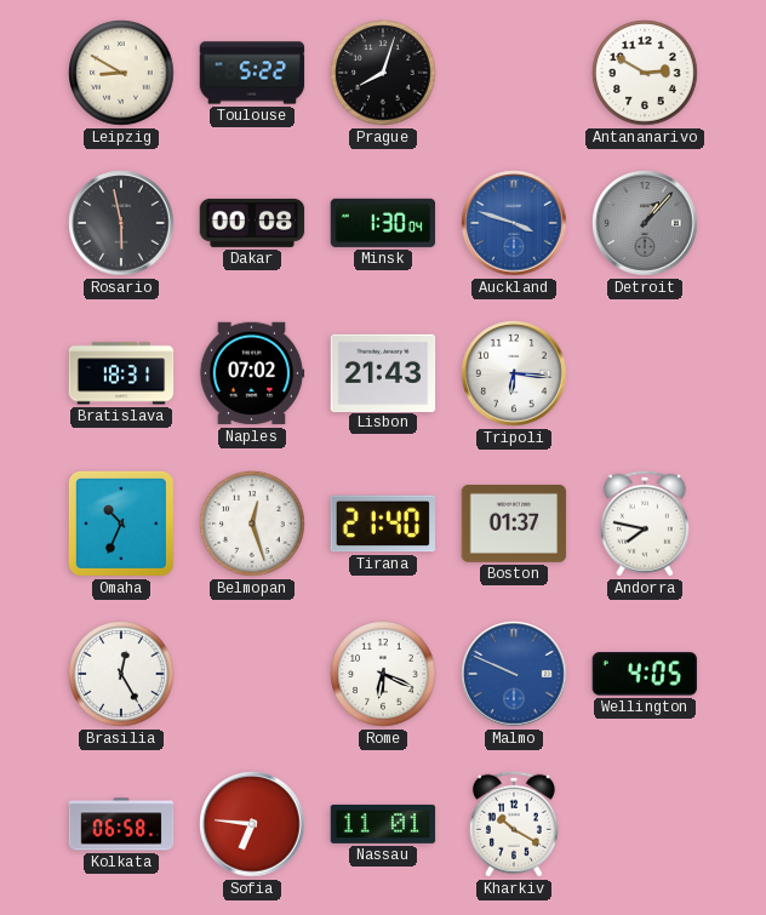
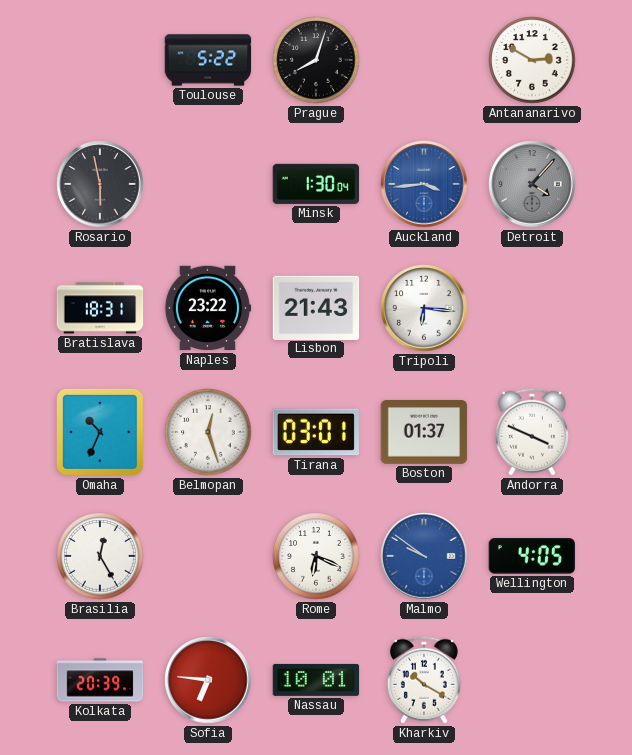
Leipzig: 8:50 -> none (121, 73)
Dakar: 00:08 -> none (252, 223)
Auckland: 3:48 -> 3:44 (424, 184)
Detroit: 1:07 -> 4:07 (532, 184)
Naples: 07:02 -> 23:22 (208, 308)
Tirana: 21:40 -> 03:01 (316, 432)
Andorra: 7:47 -> 3:49 (532, 432)
Malmo: 9:49 -> 9:51 (424, 556)
Kolkata: 06:58 -> 20:39 (100, 680)
Nassau: 11:01 -> 10:01 (316, 680)
